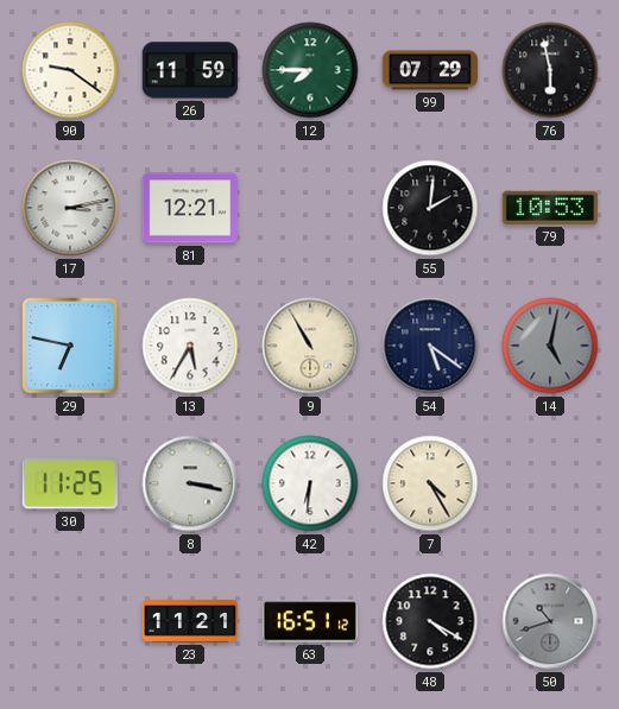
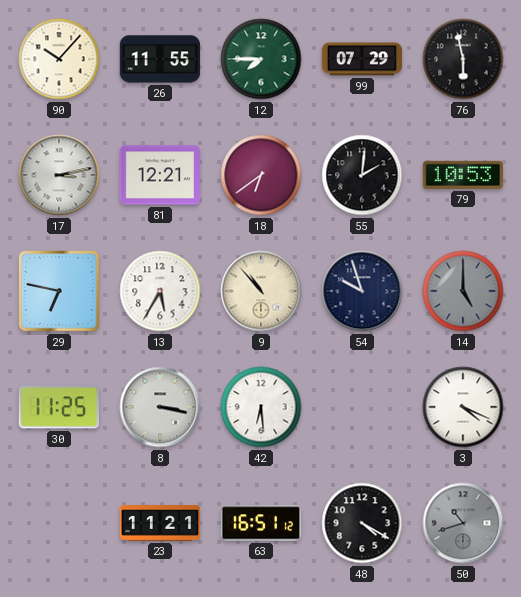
90: 9:21 -> 10:07 (59, 59)
26: 11:59 -> 11:55 (160, 59)
18: none -> 6:39 (261, 175)
9: 10:55 -> 10:53 (261, 291)
54: 5:21 -> 9:57 (362, 291)
14: 5:02 -> 5:00 (463, 291)
42: 6:31 -> 6:29 (261, 407)
7: 4:25 -> none (430, 483)
3: none -> 4:19 (463, 407)
